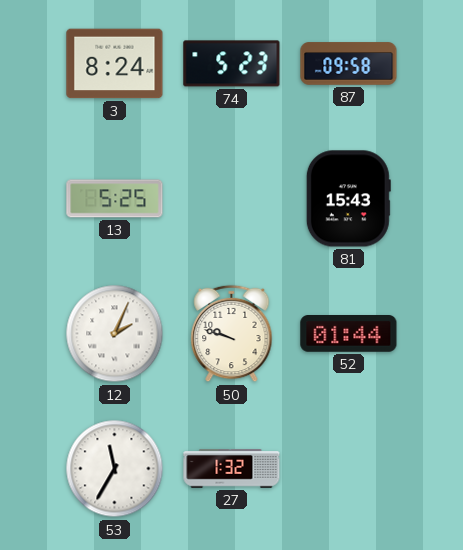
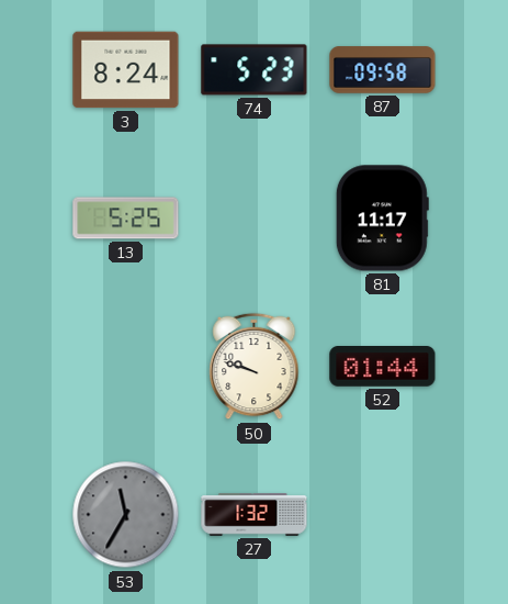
81: 15:43 -> 11:17 (382, 219)
12: 2:04 -> none (115, 334)
53 dial: white -> grey (126, 515)
